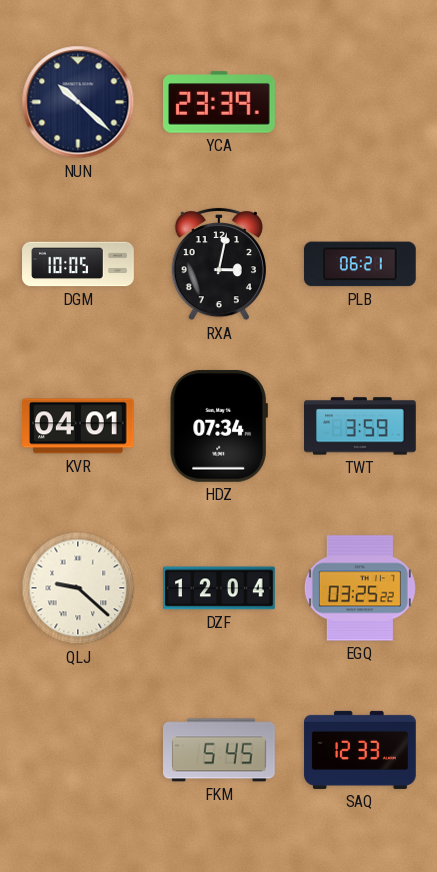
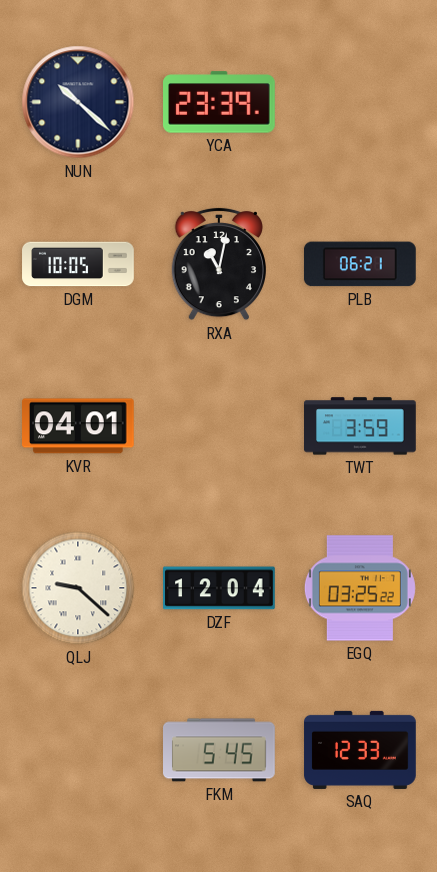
RXA: 3:02 -> 11:02 (219, 264)
HDZ: 07:34 -> none (219, 426)
